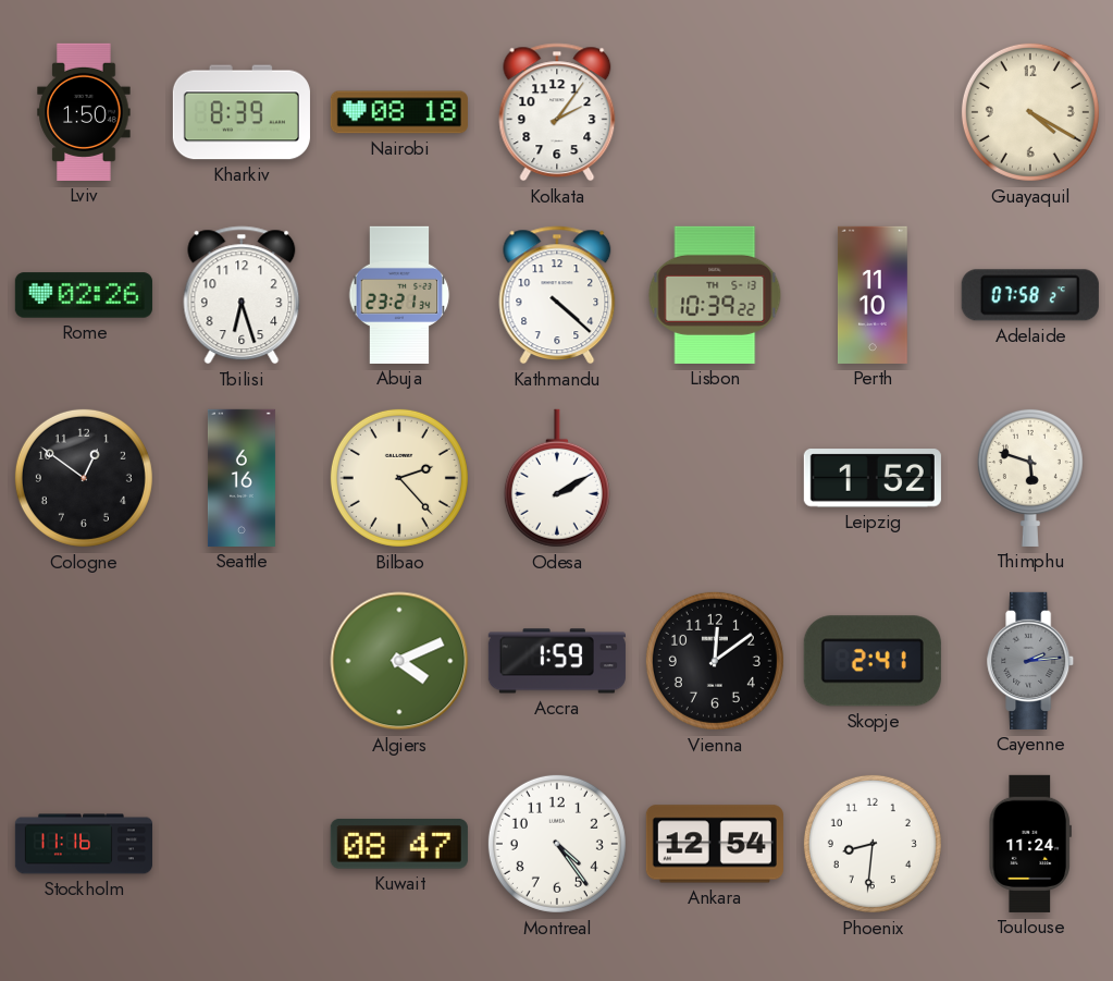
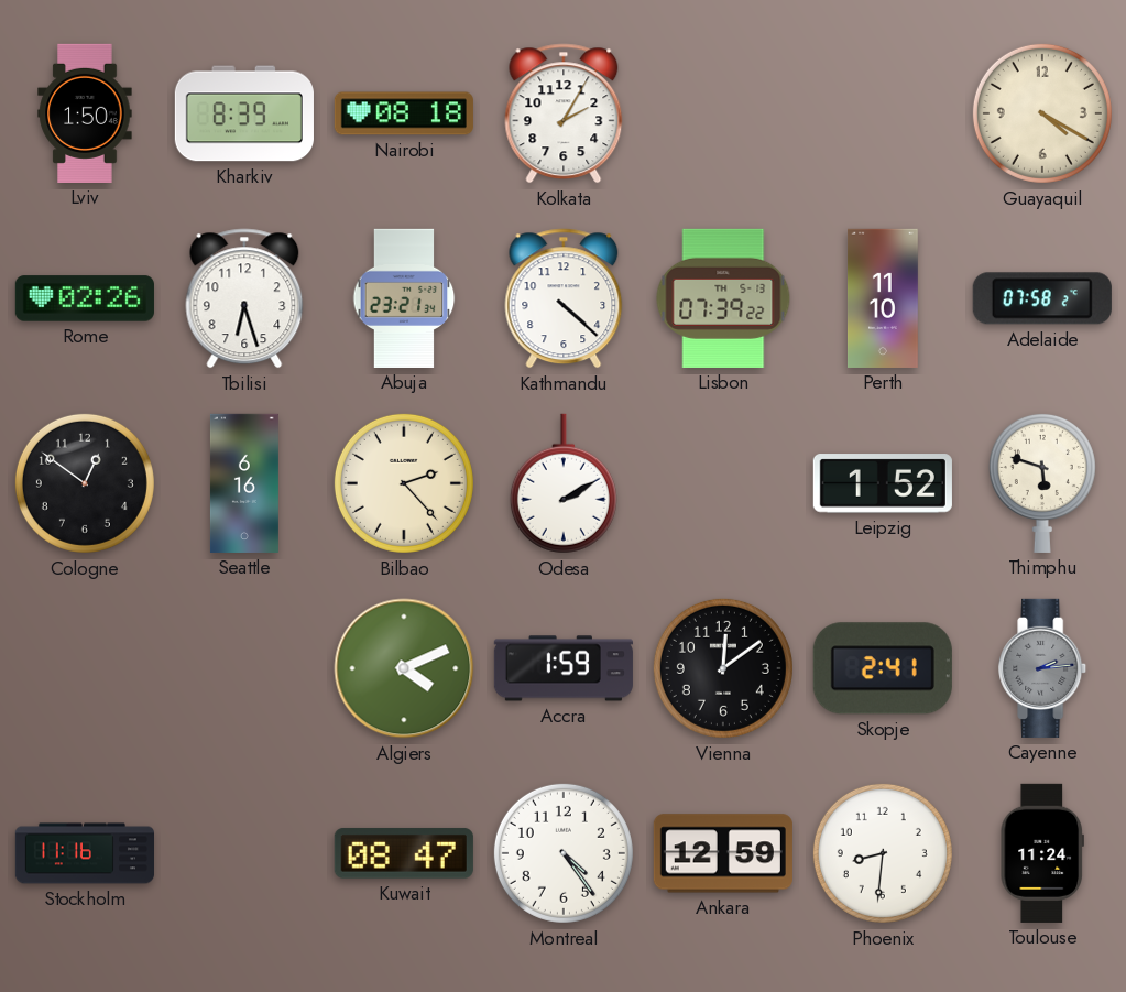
Kolkata: 2:06 -> 2:05 (564, 113)
Lisbon: 10:39 -> 07:39 (723, 298)
Ankara: 12:54 -> 12:59 (723, 853)
